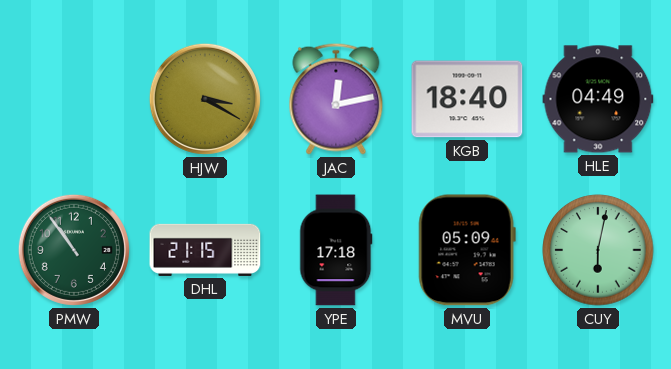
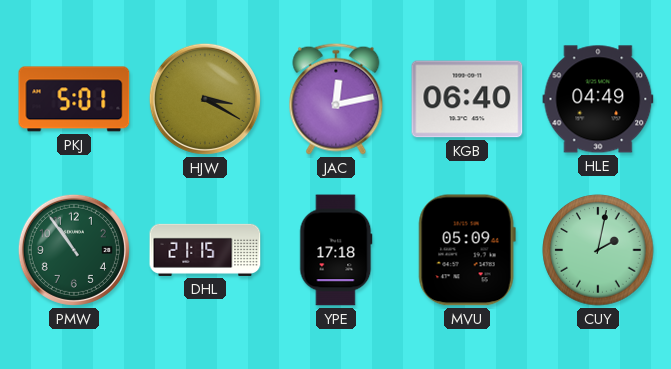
PKJ: none -> 5:01 (74, 99)
KGB: 18:40 -> 06:40 (467, 99)
CUY: 6:02 -> 2:02 (598, 250)
